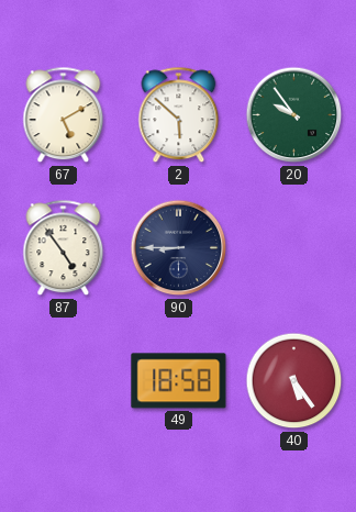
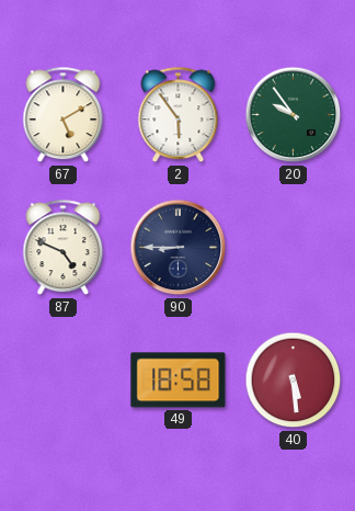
2: 5:52 -> 5:54 (179, 115)
87: 4:54 -> 4:49 (64, 248)
40: 5:24 -> 5:29 (294, 381)
